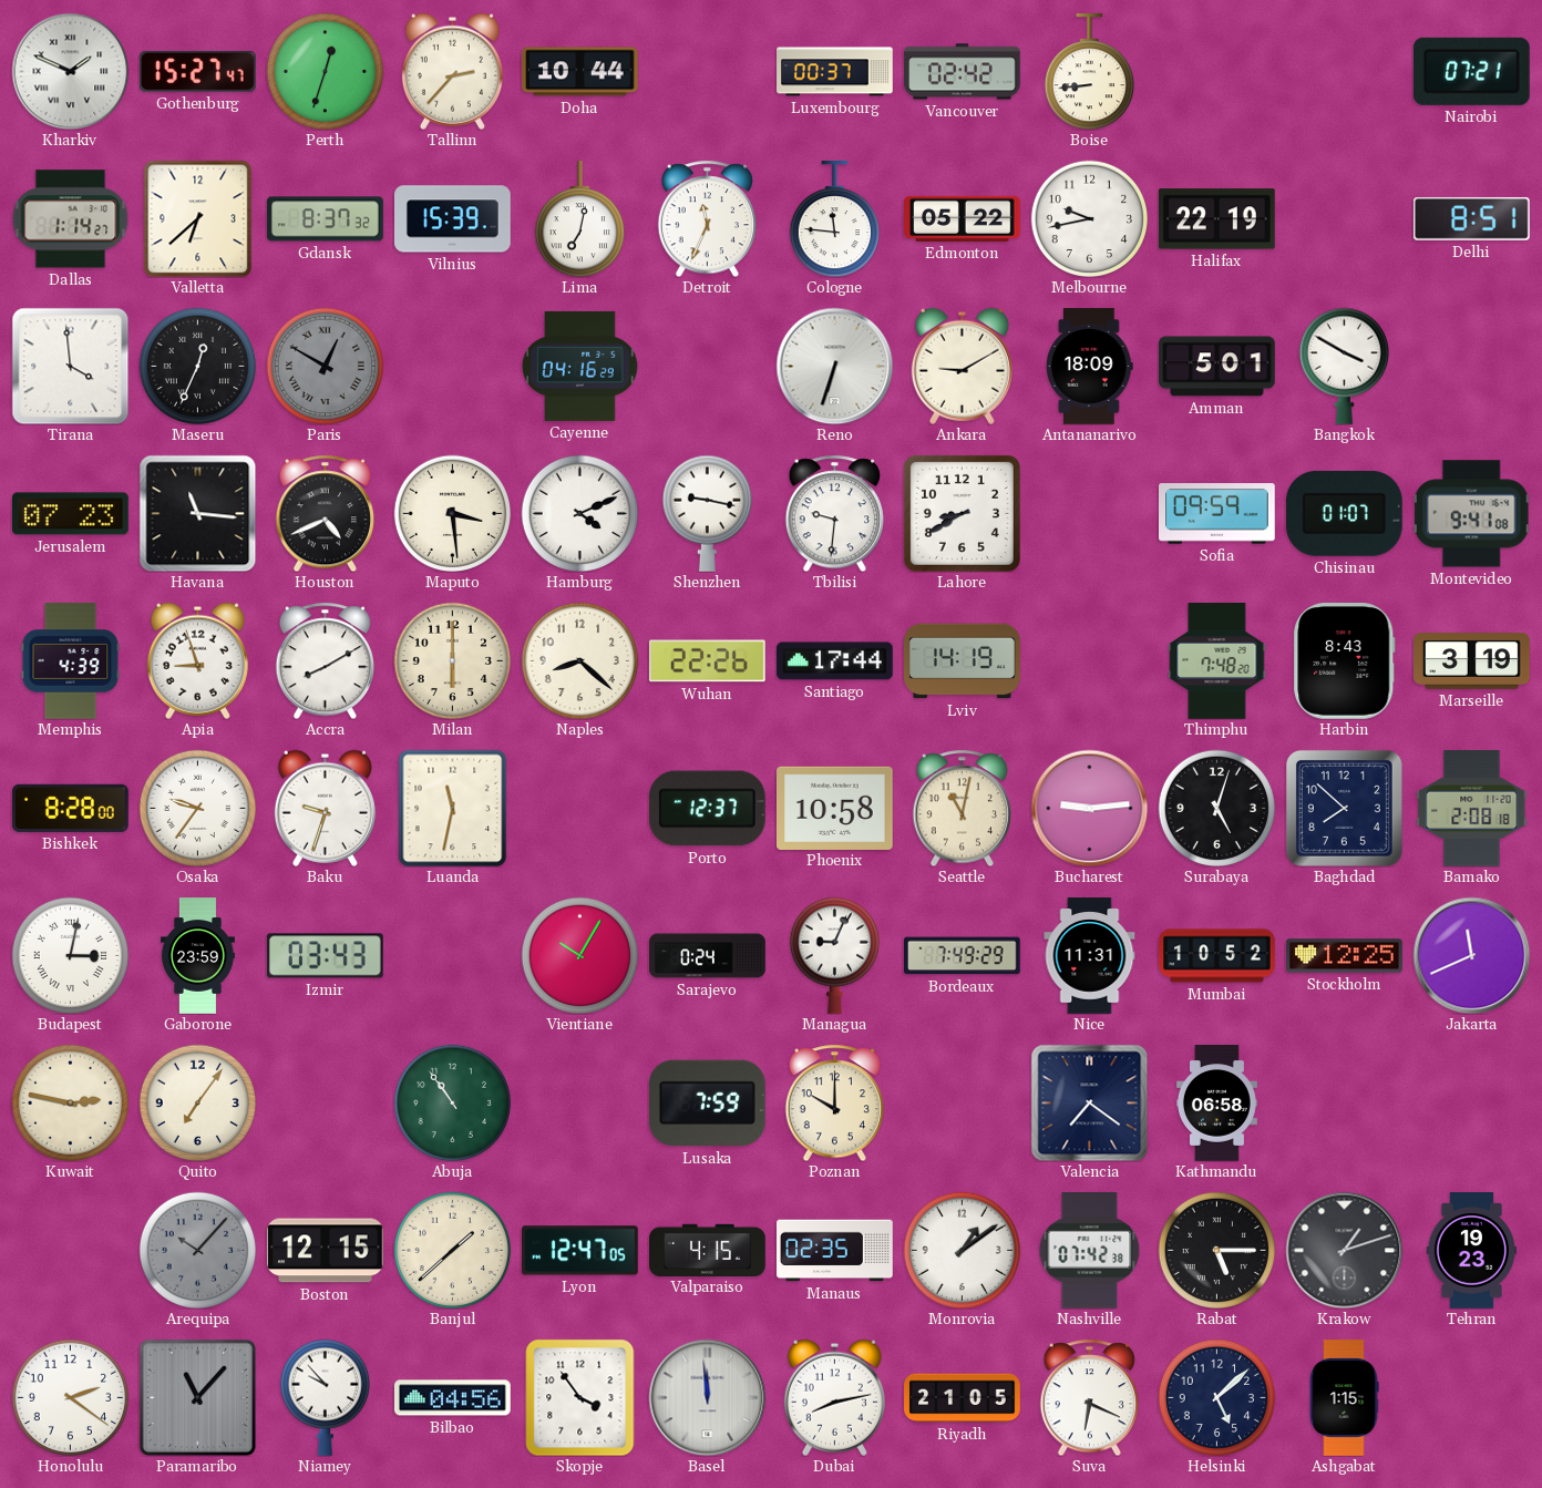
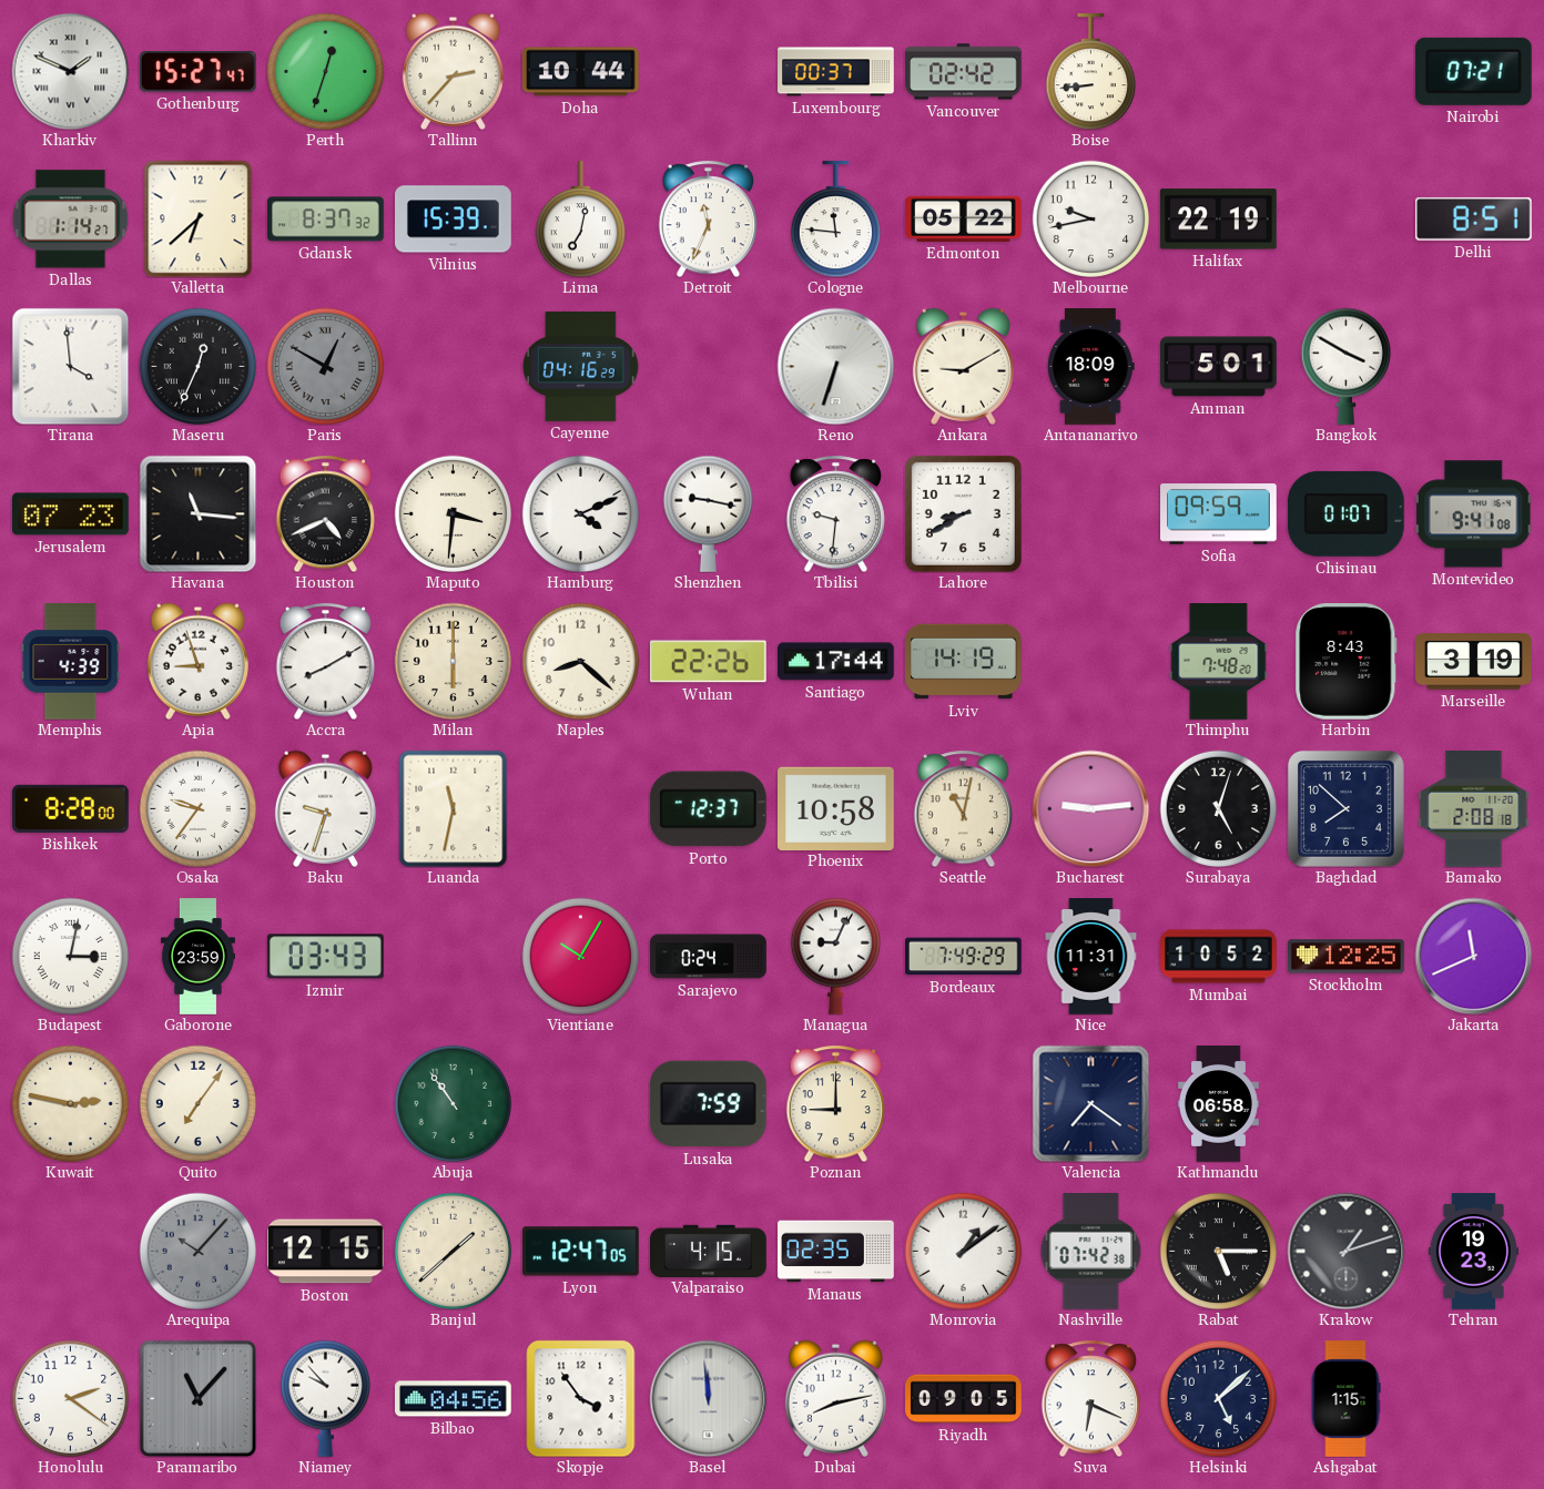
Maputo: 3:29 -> 3:31 (453, 513)
Poznan: 10:00 -> 9:00 (835, 1103)
Riyadh: 21:05 -> 09:05 (964, 1399)
